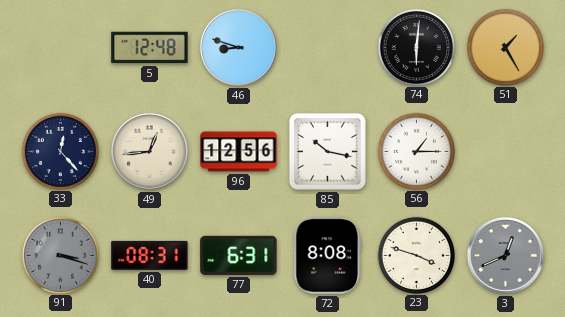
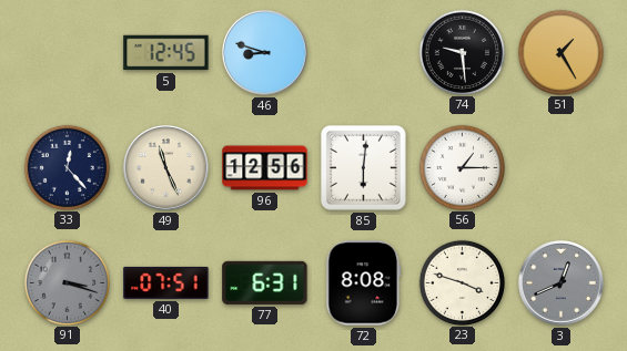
5: 12:48 -> 12:45 (166, 53)
74: 6:01 -> 9:29 (462, 52)
49: 12:44 -> 11:26 (165, 167)
85: 10:17 -> 6:01 (363, 167)
40: 08:31 -> 07:51 (166, 282)
